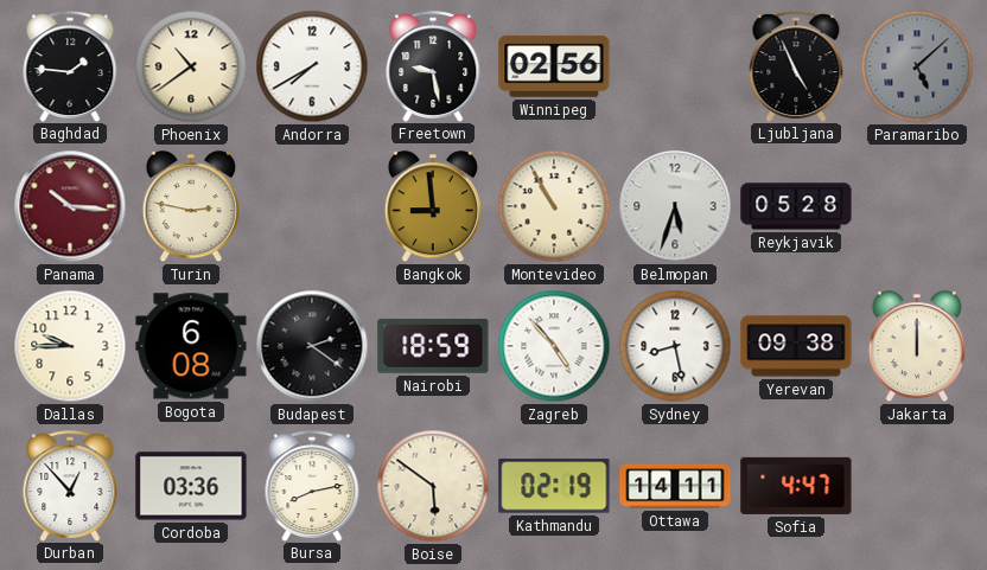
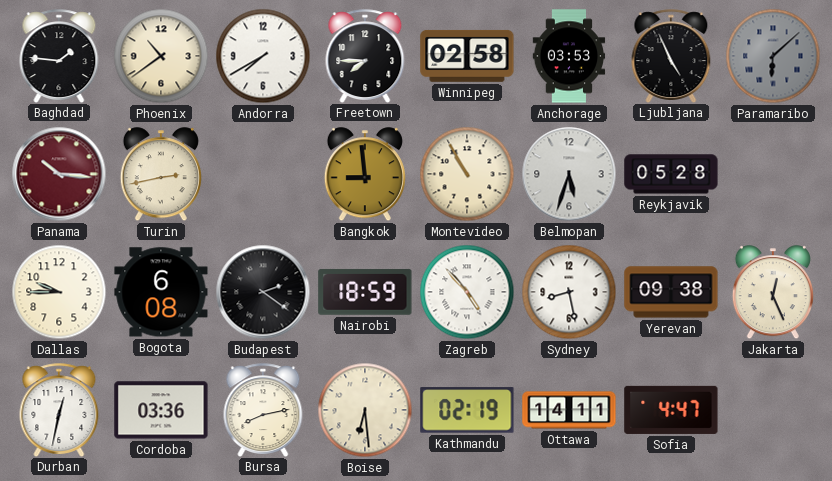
Freetown: 9:28 -> 7:45 (365, 56)
Winnipeg: 02:56 -> 02:58 (467, 56)
Anchorage: none -> 03:53 (569, 56)
Paramaribo: 5:08 -> 6:08 (773, 56)
Turin: 2:47 -> 2:43 (161, 175)
Jakarta: 12:00 -> 12:26 (773, 293)
Durban: 12:53 -> 12:32 (59, 410)
Boise: 5:51 -> 6:29 (365, 410)
